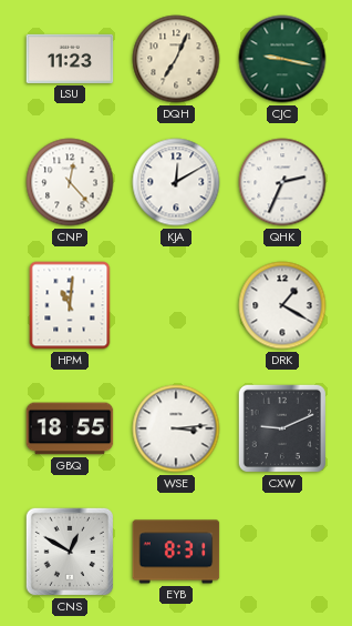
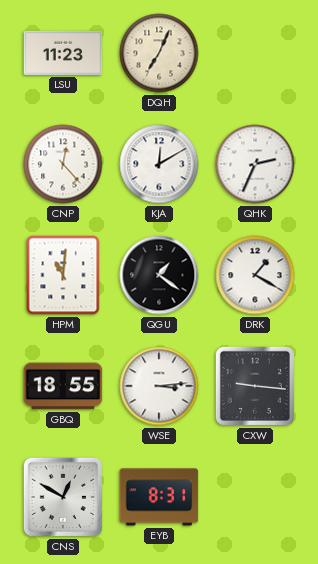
CJC: 9:17 -> none (282, 59)
QGU: none -> 1:21 (159, 275)
CXW: 9:11 -> 9:16 (255, 386)
